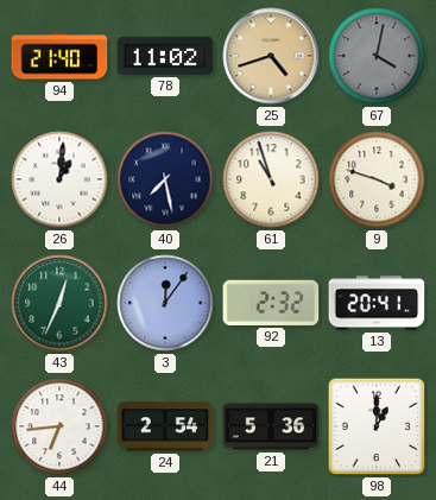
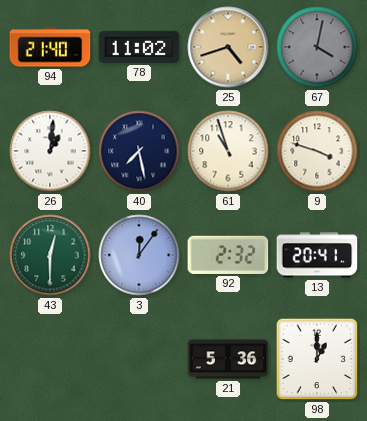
43: 12:34 -> 12:30 (50, 255)
44: 6:44 -> none (59, 426)
24: 2:54 -> none (165, 426)
